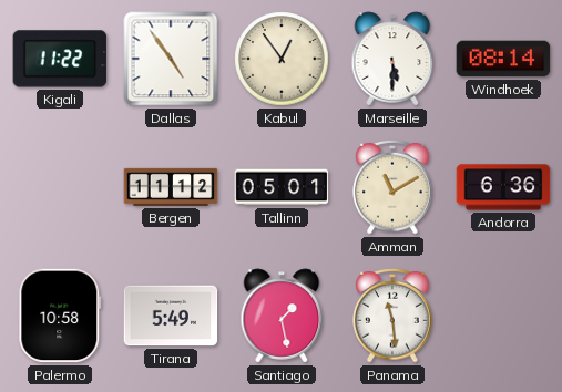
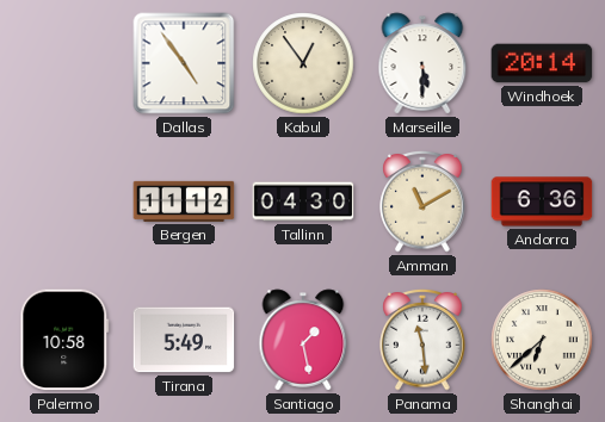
Kigali: 11:22 -> none (60, 59)
Windhoek: 08:14 -> 20:14 (542, 63)
Tallinn: 05:01 -> 04:30 (303, 201)
Shanghai: none -> 6:38 (542, 340)
